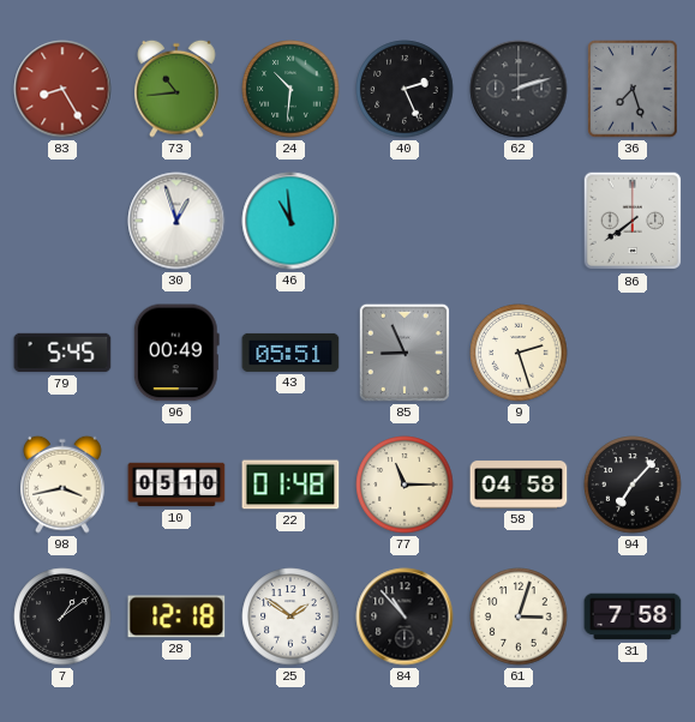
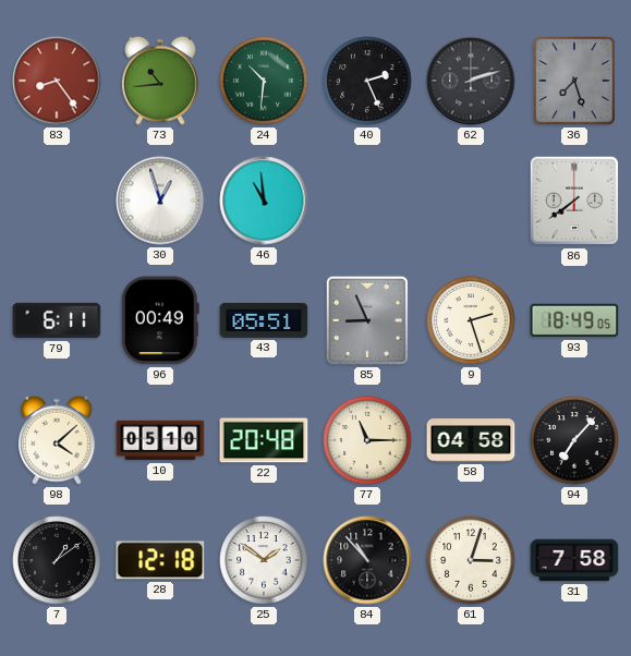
83: 8:25 -> 8:24 (57, 81)
79: 5:45 -> 6:11 (57, 320)
93: none -> 18:49 (574, 320)
98: 3:43 -> 4:08 (57, 440)
22: 01:48 -> 20:48 (264, 440)
